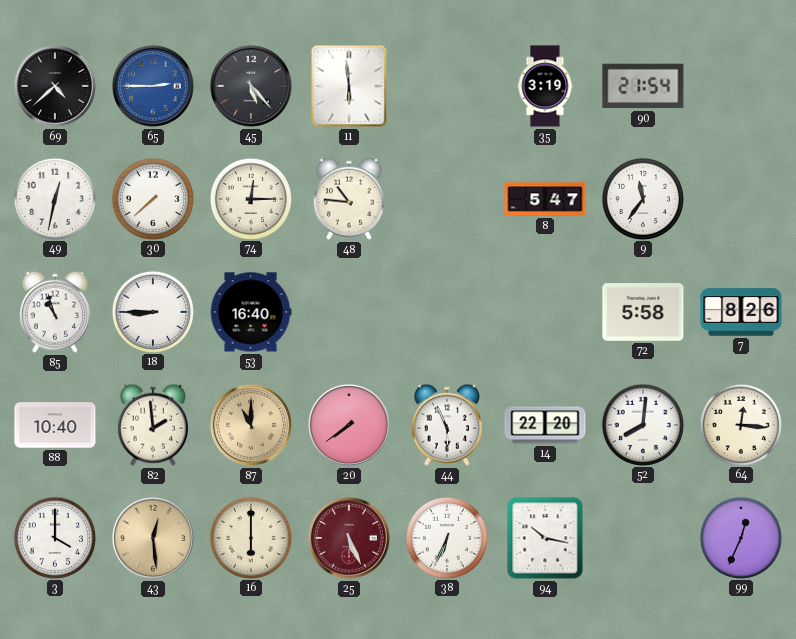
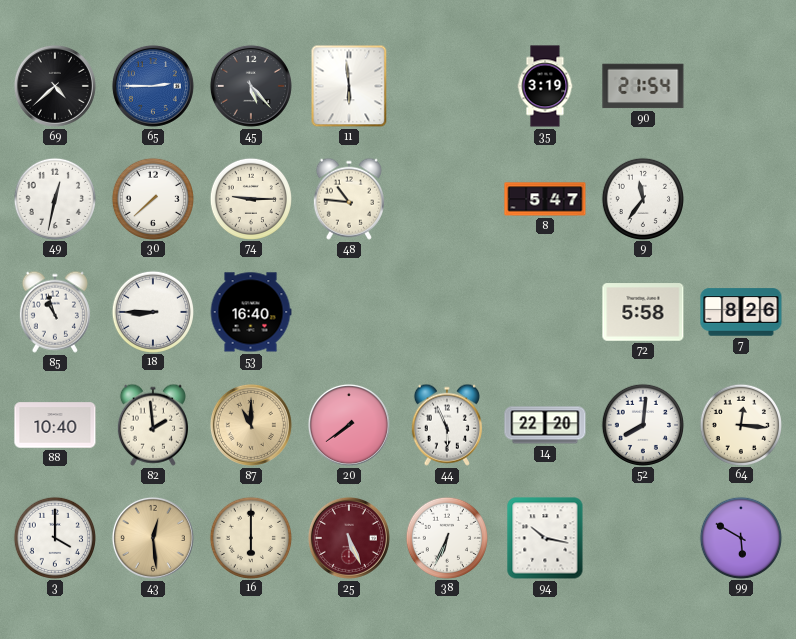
74: 12:15 -> 9:15 (250, 198)
99: 12:34 -> 5:50 (740, 537)
